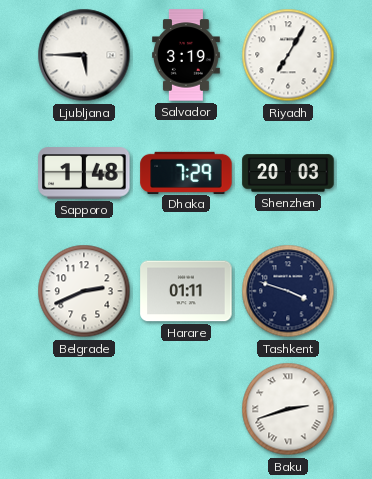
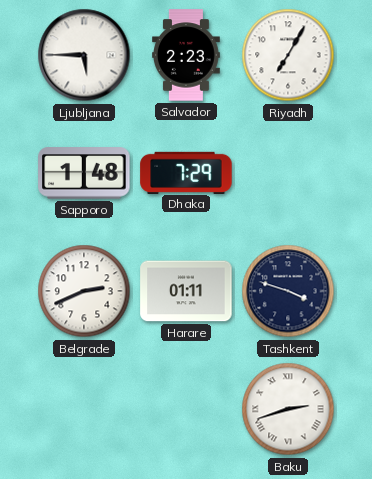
Salvador: 3:19 -> 2:23 (187, 55)
Shenzhen: 20:03 -> none (288, 173)
